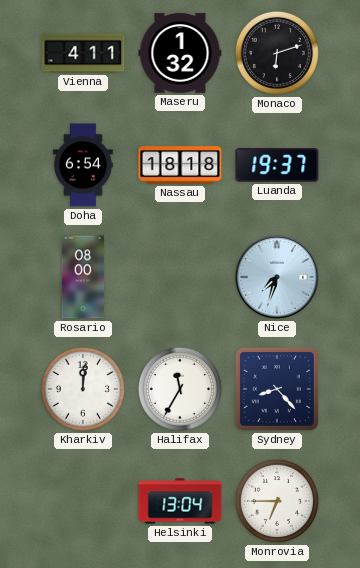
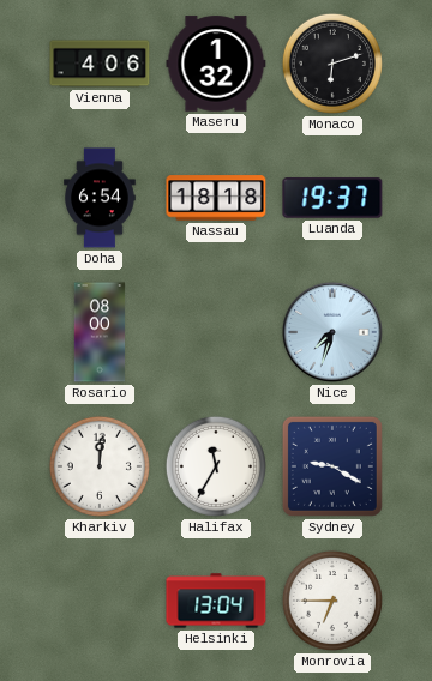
Vienna: 4:11 -> 4:06 (100, 64)
Sydney: 8:23 -> 9:20 (332, 466)
